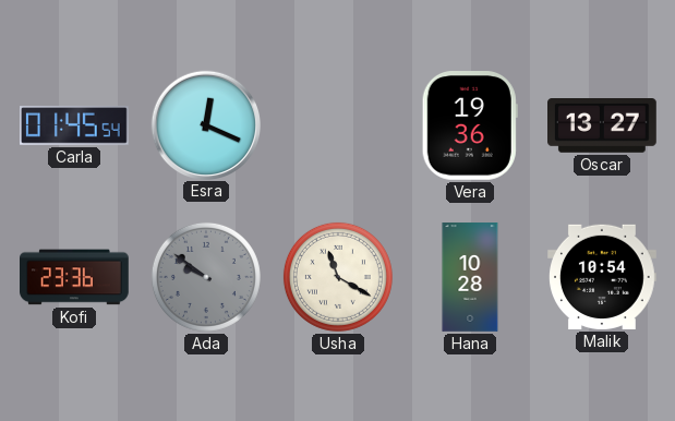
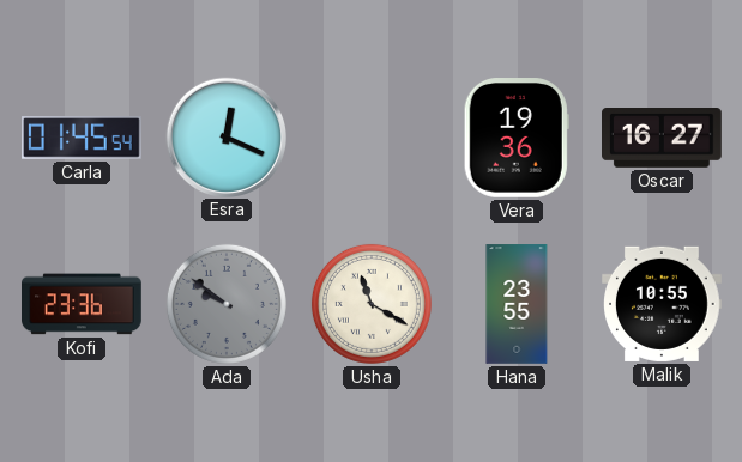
Oscar: 13:27 -> 16:27 (663, 139)
Hana: 10:28 -> 23:55 (517, 304)
Malik: 10:54 -> 10:55 (663, 304)
